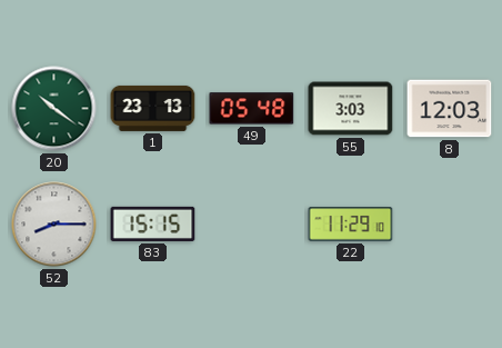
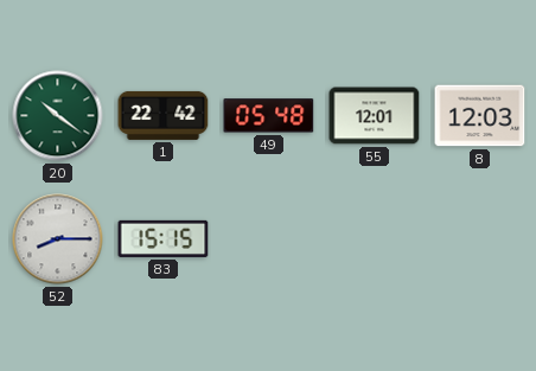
1: 23:13 -> 22:42 (164, 115)
55: 3:03 -> 12:01 (375, 116)
22: 11:29 -> none (351, 225)
